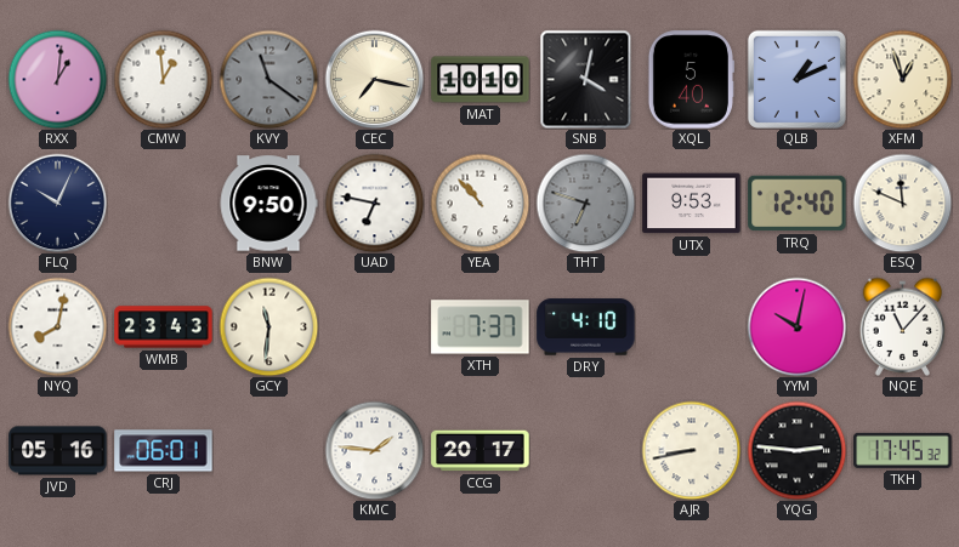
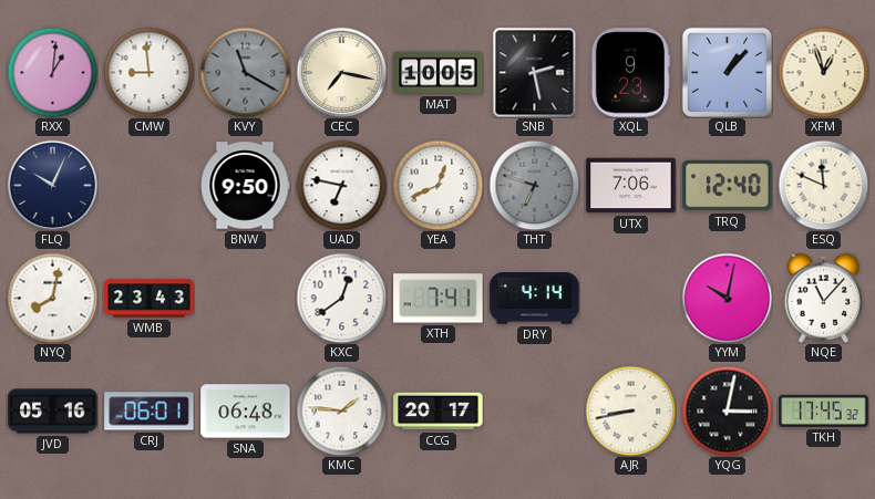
CMW: 12:59 -> 8:59 (148, 72)
KVY: 11:21 -> 11:20 (245, 72)
MAT: 10:10 -> 10:05 (439, 73)
SNB: 4:02 -> 2:28 (535, 72)
XQL: 5:40 -> 9:23 (630, 73)
QLB: 1:11 -> 1:07 (727, 72)
YEA: 10:53 -> 12:41 (437, 185)
UTX: 9:53 -> 7:06 (631, 186)
GCY: 11:31 -> none (268, 326)
KXC: none -> 12:39 (341, 298)
XTH: 7:37 -> 7:41 (439, 299)
DRY: 4:10 -> 4:14 (535, 299)
SNA: none -> 06:48 (246, 412)
YQG: 2:46 -> 3:02 (727, 410)
